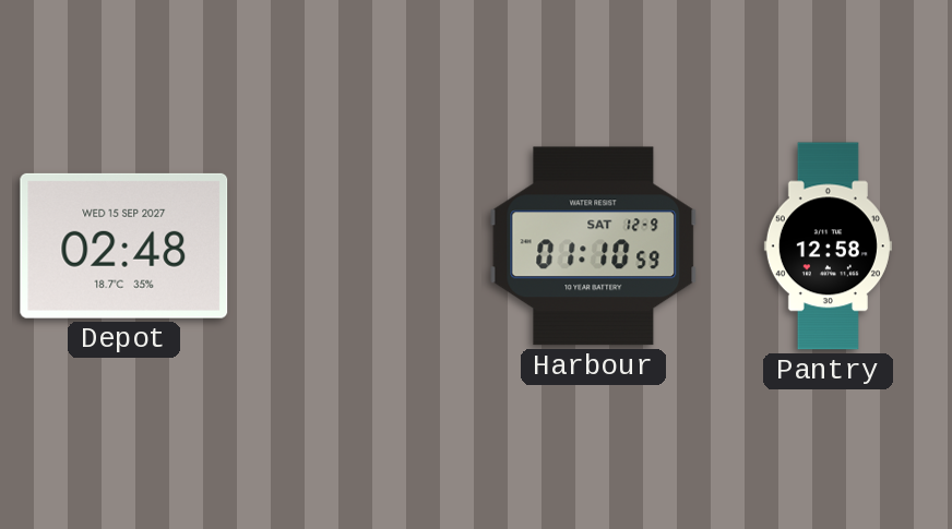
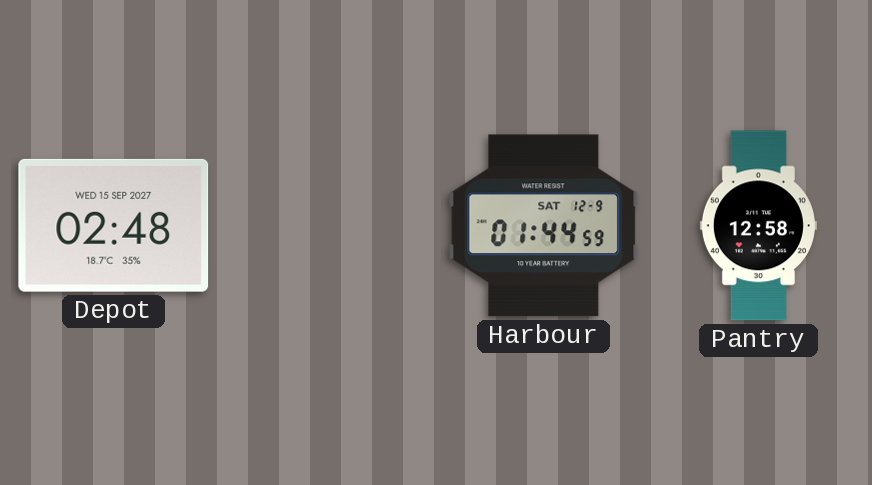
Harbour: 01:10 -> 01:44 (544, 226)
